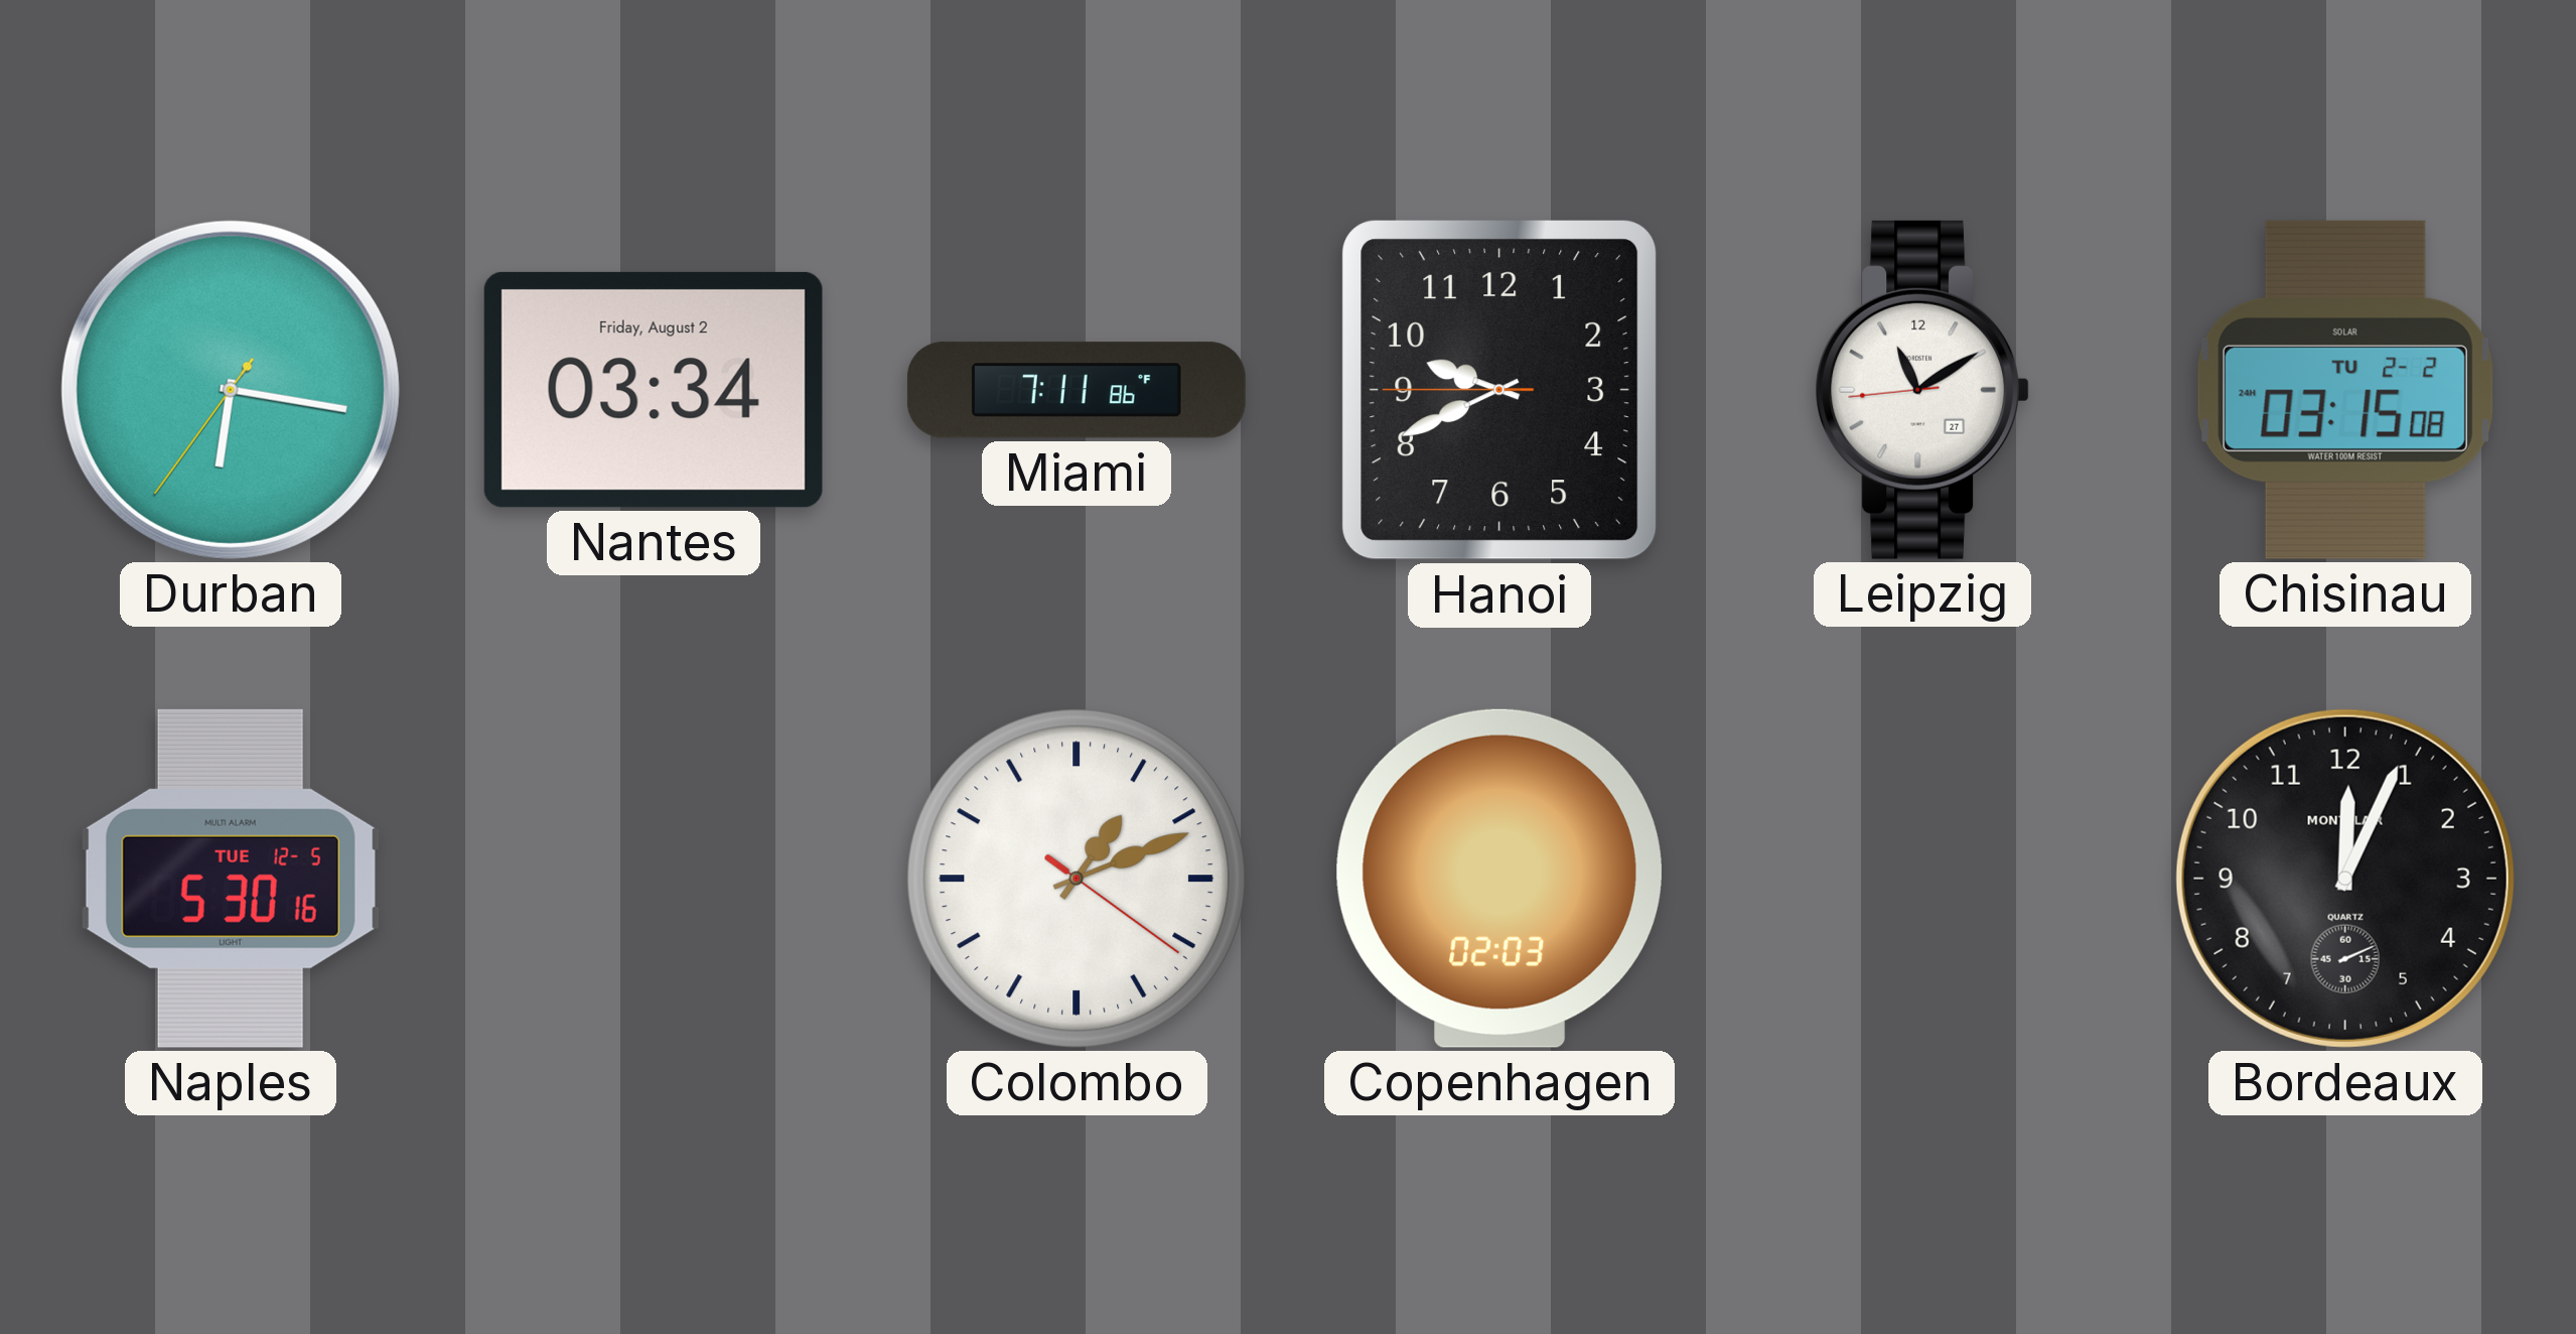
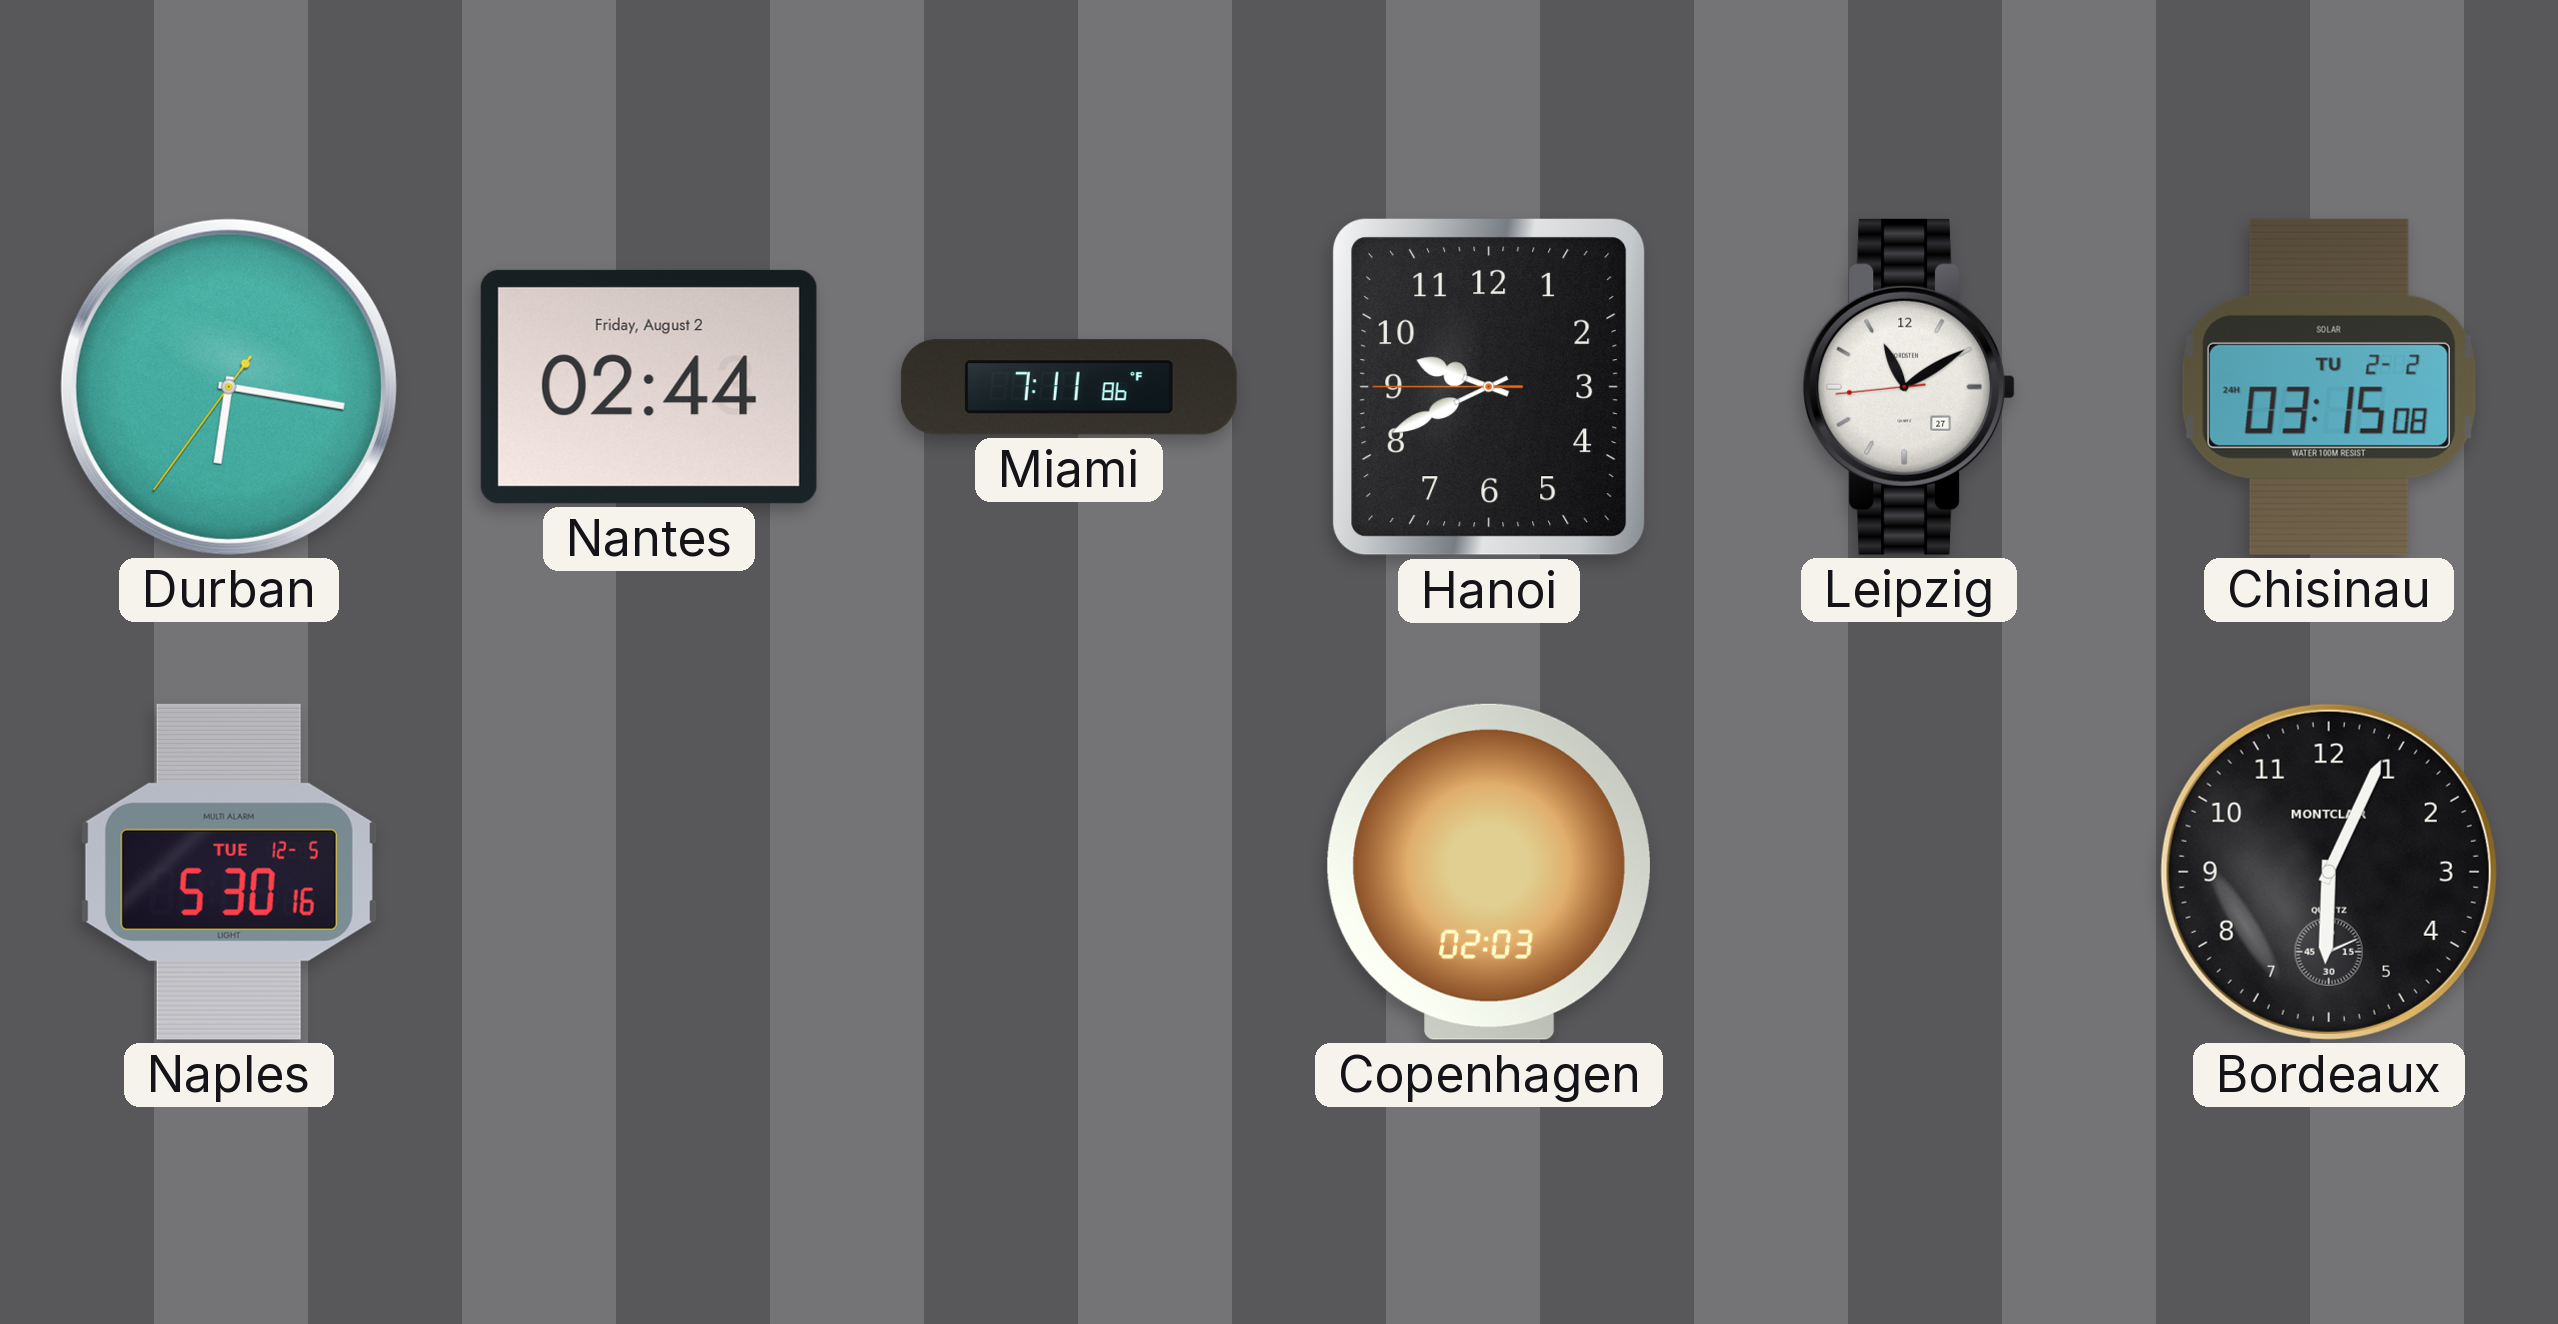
Nantes: 03:34 -> 02:44 (649, 387)
Colombo: 1:11 -> none (1077, 879)
Bordeaux: 12:04 -> 6:04 (2329, 872)
